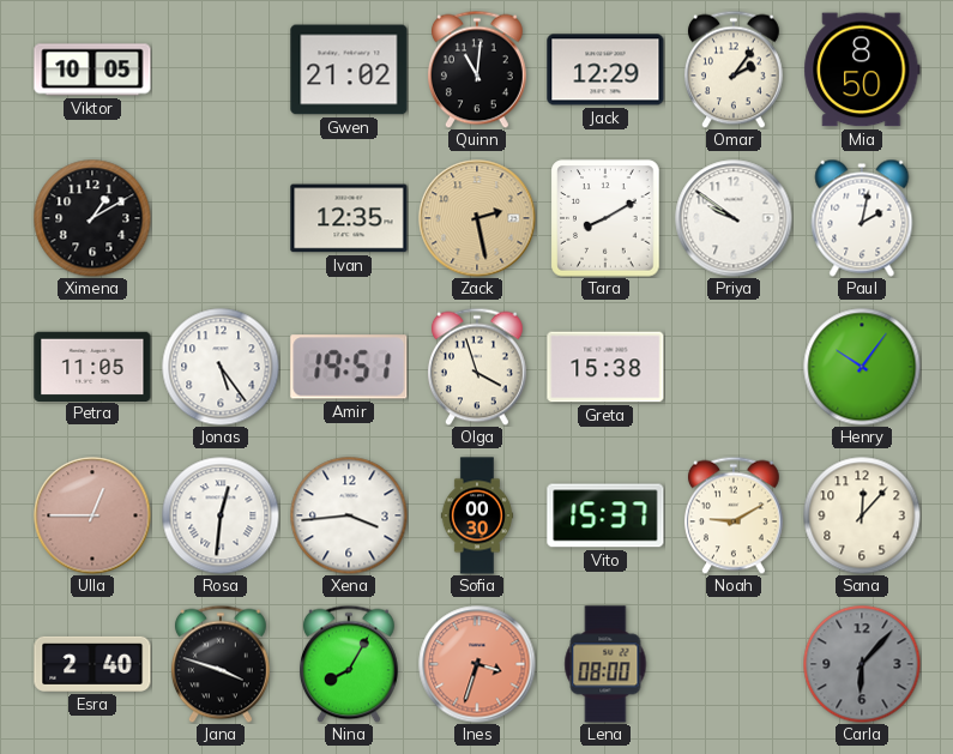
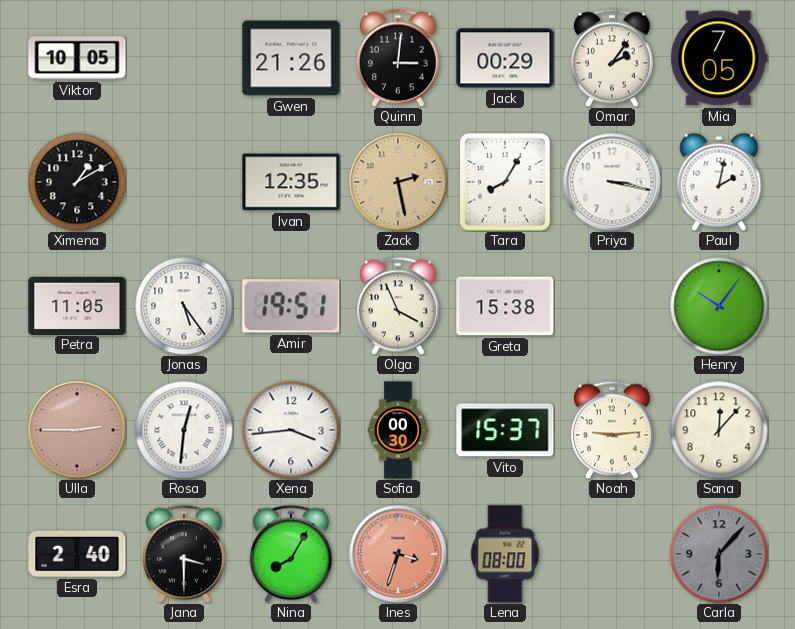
Gwen: 21:02 -> 21:26 (291, 58)
Quinn: 11:01 -> 3:01 (398, 58)
Jack: 12:29 -> 00:29 (505, 58)
Mia: 8:50 -> 7:05 (719, 58)
Tara: 8:10 -> 8:05 (505, 182)
Priya: 9:51 -> 3:17 (612, 182)
Olga: 3:57 -> 3:56 (398, 306)
Ulla: 12:45 -> 2:45 (77, 430)
Noah: 9:10 -> 9:14 (612, 430)
Jana: 3:48 -> 3:30 (184, 554)
